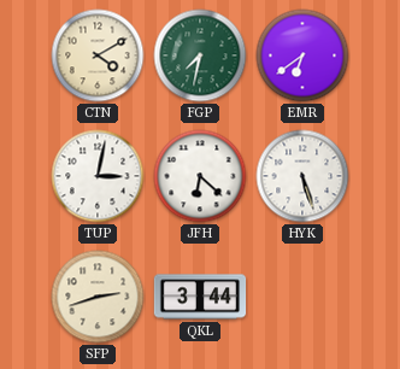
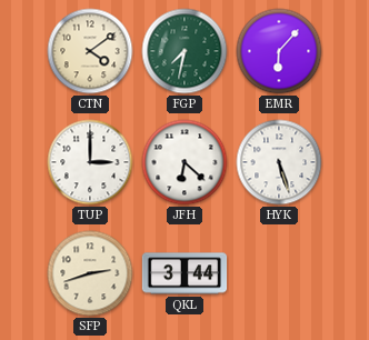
CTN: 4:10 -> 4:09 (90, 51)
EMR: 6:39 -> 6:07 (279, 51)
TUP: 3:02 -> 3:00 (90, 162)
